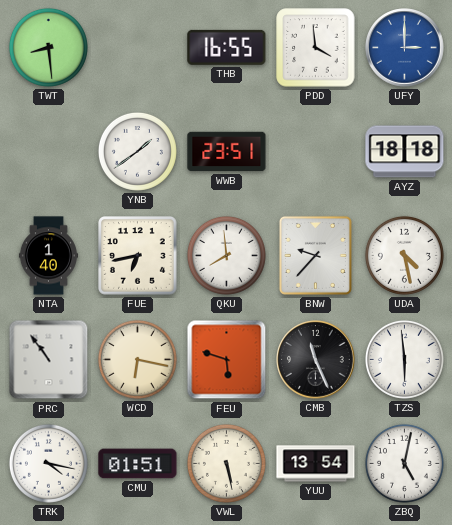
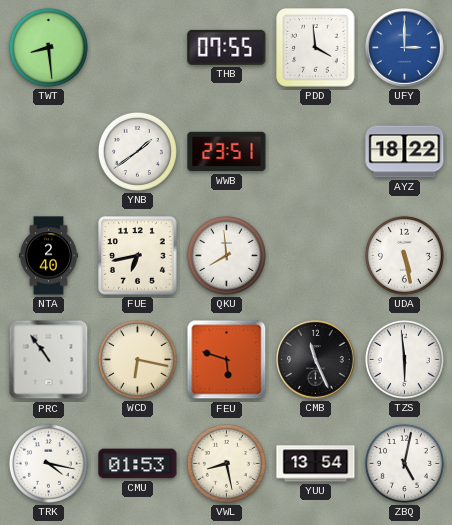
THB: 16:55 -> 07:55 (227, 47)
AYZ: 18:18 -> 18:22 (405, 152)
NTA: 1:40 -> 2:40 (48, 256)
BNW: 9:37 -> none (315, 255)
UDA: 4:28 -> 5:28 (404, 255)
CMU: 01:51 -> 01:53 (138, 464)
VWL: 5:28 -> 8:28 (226, 463)
